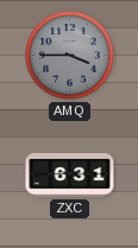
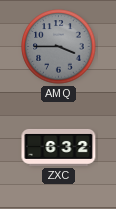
ZXC: 6:31 -> 6:32 (59, 147)
